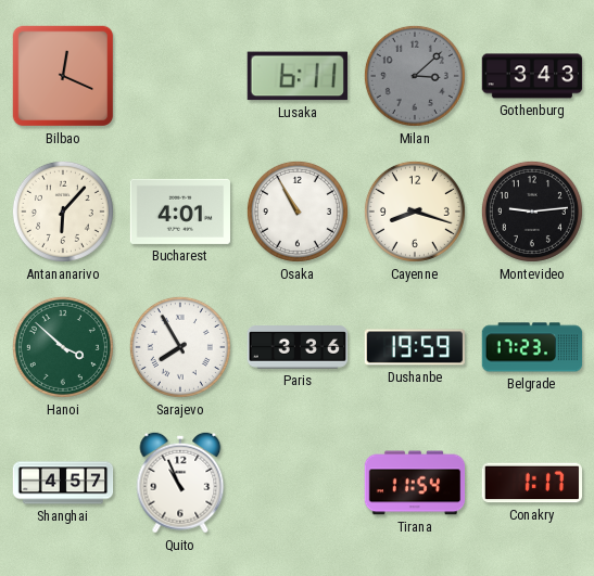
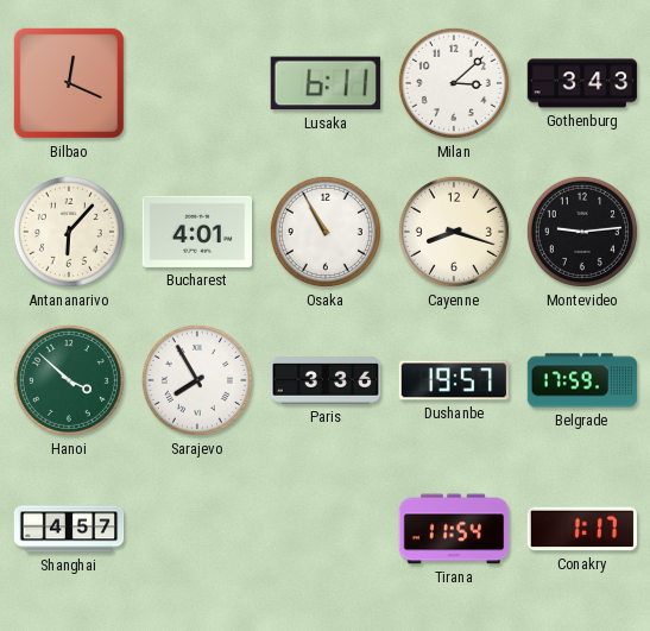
Milan dial: grey -> white (454, 83)
Dushanbe: 19:59 -> 19:57 (454, 380)
Belgrade: 17:23 -> 17:59 (582, 380)
Quito: 10:56 -> none (180, 483)
